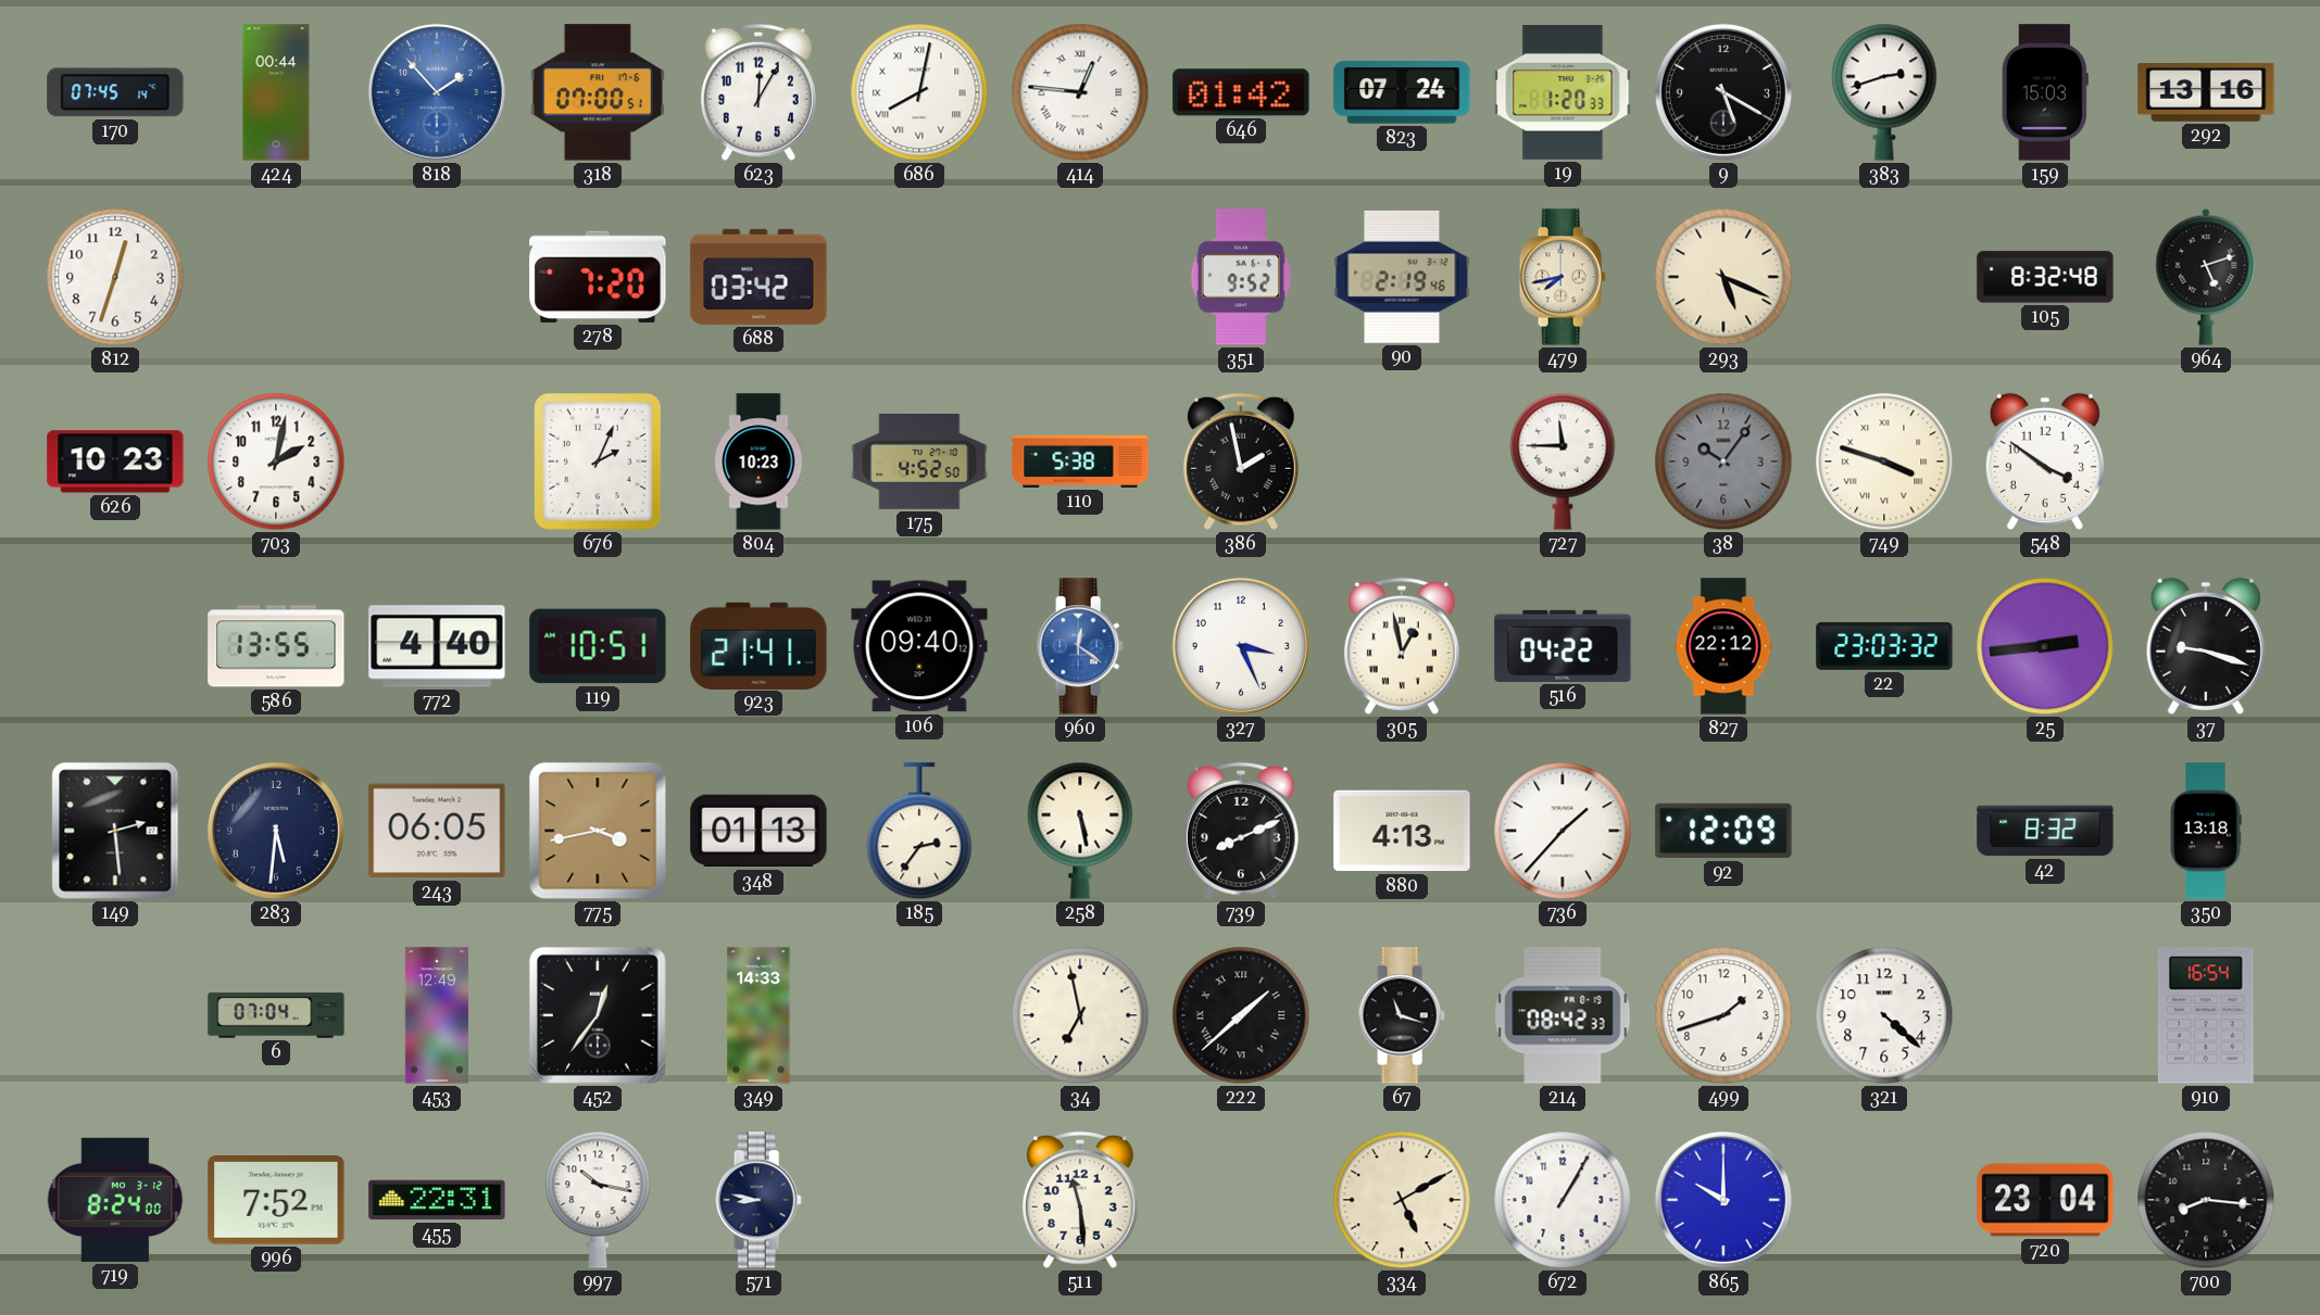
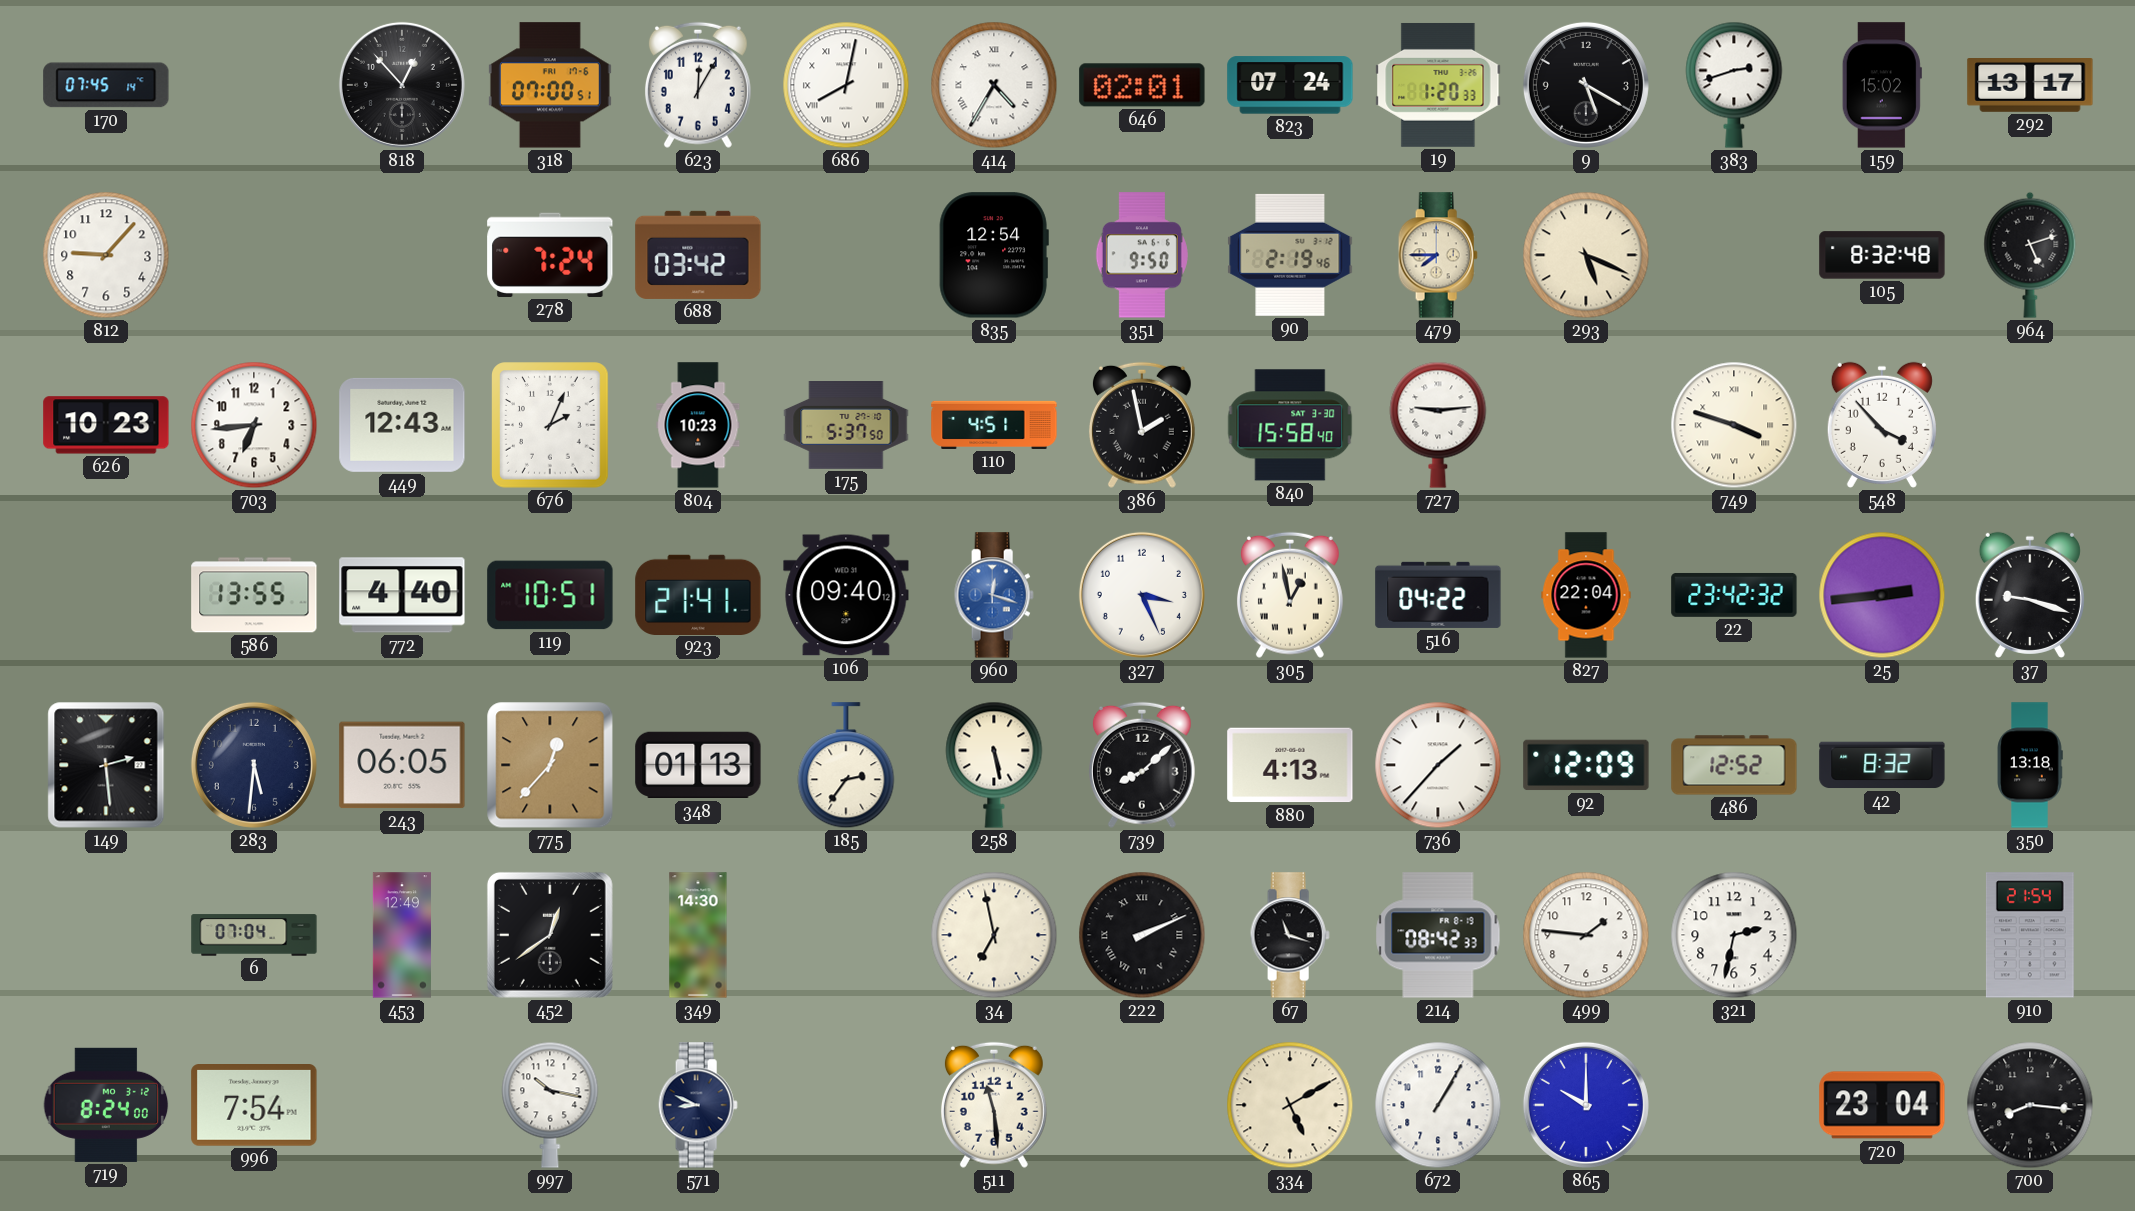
424: 00:44 -> none (276, 92)
818: 1:53 -> 12:53 (402, 85)
818 dial: blue -> black (402, 85)
414: 12:46 -> 4:35 (994, 85)
646: 01:42 -> 02:01 (1142, 85)
159: 15:03 -> 15:02 (1882, 85)
292: 13:16 -> 13:17 (2030, 86)
812: 12:33 -> 9:07 (106, 255)
278: 7:20 -> 7:24 (550, 255)
835: none -> 12:54 (994, 255)
351: 9:52 -> 9:50 (1142, 255)
479: 7:43 -> 7:45 (1438, 255)
703: 2:02 -> 6:44 (254, 425)
449: none -> 12:43 (402, 425)
175: 4:52 -> 5:37 (846, 426)
110: 5:38 -> 4:51 (994, 425)
840: none -> 15:58 (1290, 425)
727: 11:45 -> 9:14 (1438, 425)
38: 10:06 -> none (1723, 461)
548: 3:51 -> 3:53 (1882, 425)
960: 12:21 -> 12:18 (994, 595)
827: 22:12 -> 22:04 (1586, 595)
22: 23:03 -> 23:42 (1734, 595)
775: 3:43 -> 12:37 (550, 765)
739: 8:11 -> 8:08 (1142, 765)
486: none -> 12:52 (1734, 765)
452: 12:36 -> 12:39 (550, 935)
349: 14:33 -> 14:30 (698, 935)
222: 1:38 -> 2:11 (1142, 935)
499: 1:42 -> 1:46 (1586, 935)
321: 4:22 -> 2:32 (1734, 935)
910: 16:54 -> 21:54 (2030, 935)
996: 7:52 -> 7:54 (254, 1106)
455: 22:31 -> none (437, 1200)
571: 8:47 -> 8:49 (698, 1105)
